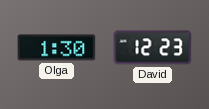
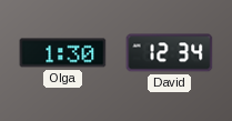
David: 12:23 -> 12:34 (170, 53)
